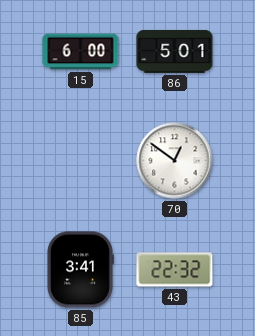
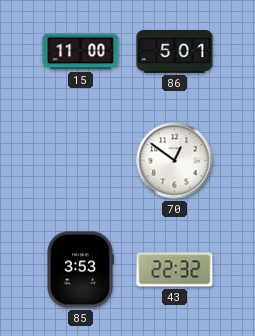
15: 6:00 -> 11:00 (81, 52)
85: 3:41 -> 3:53 (80, 270)
